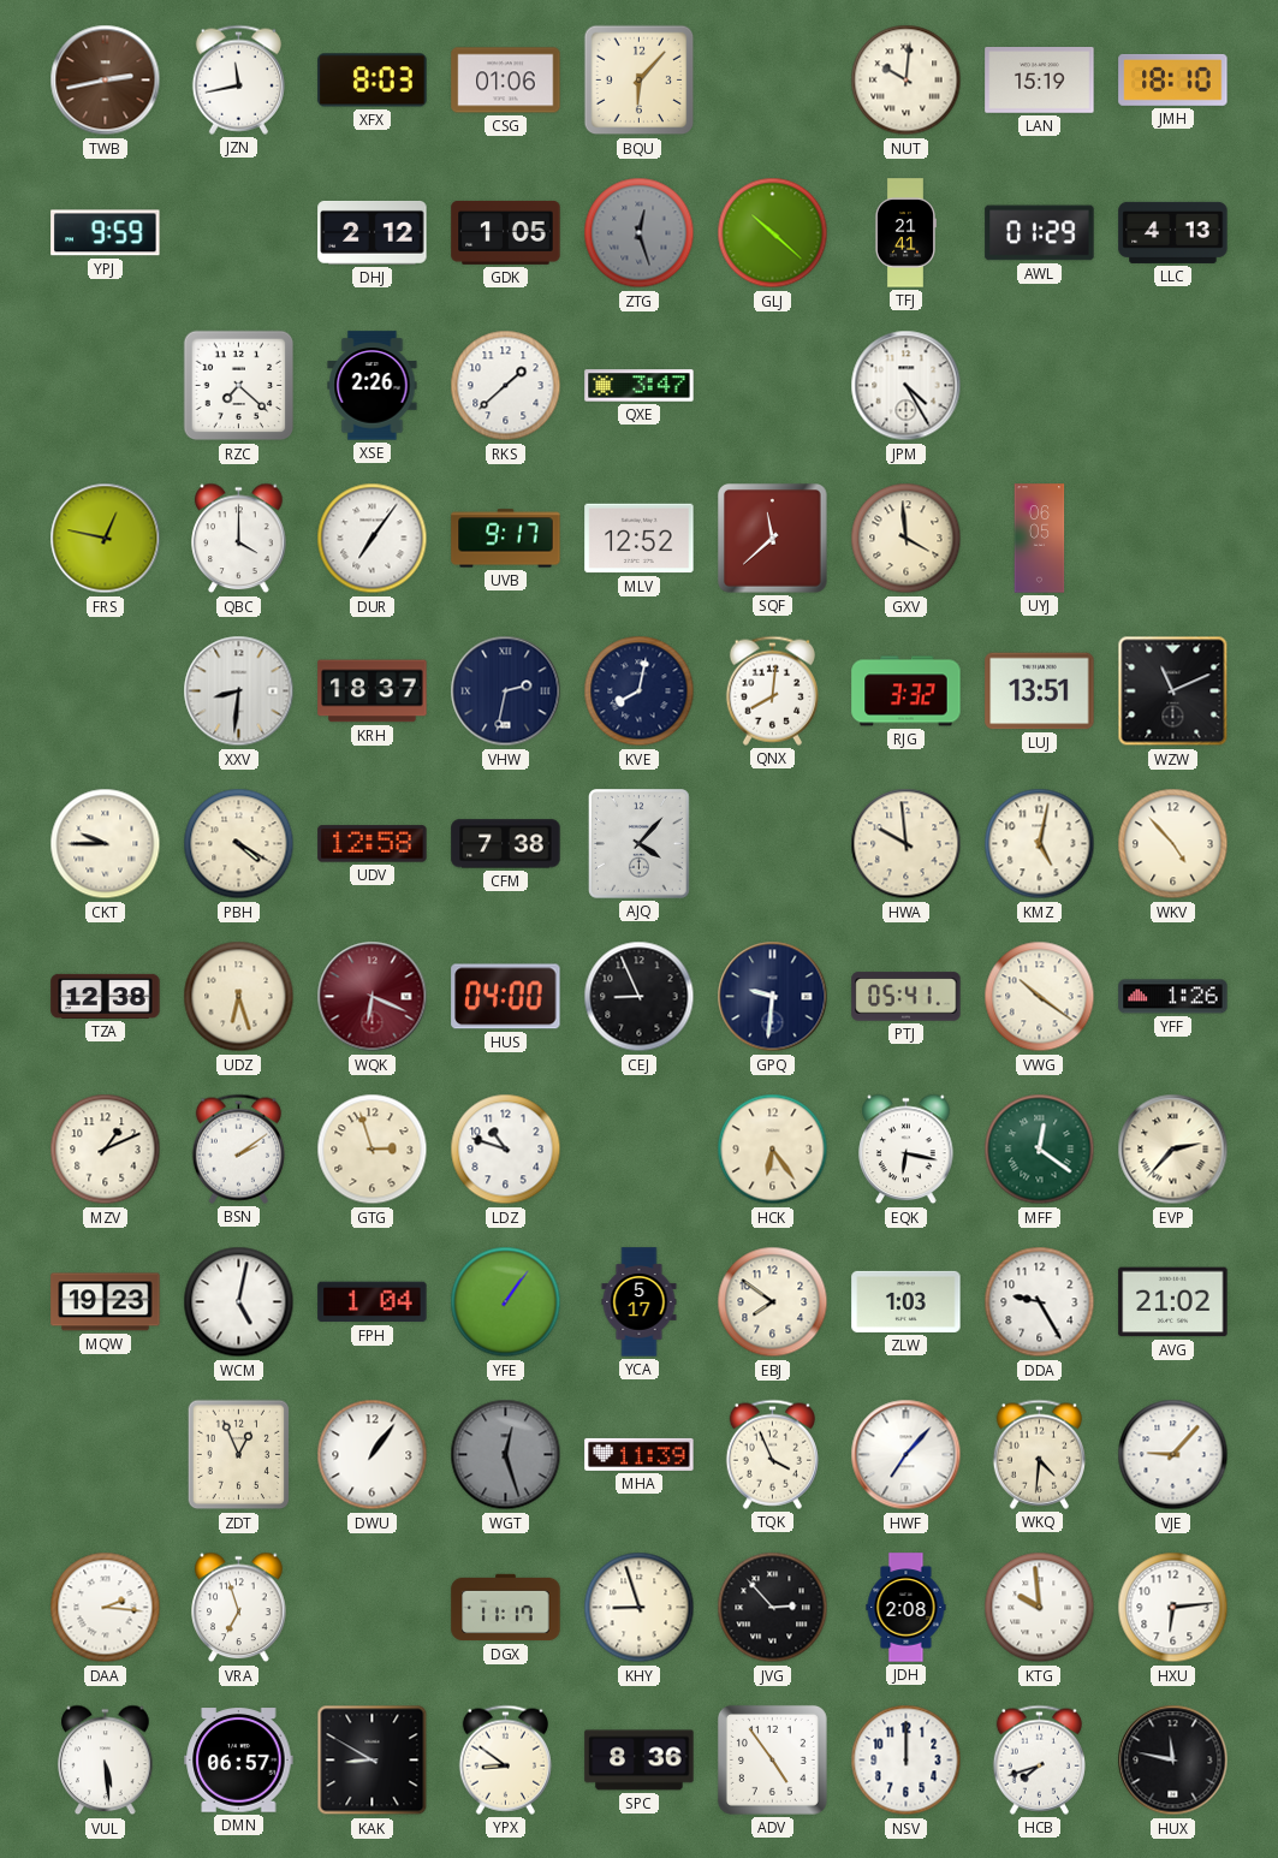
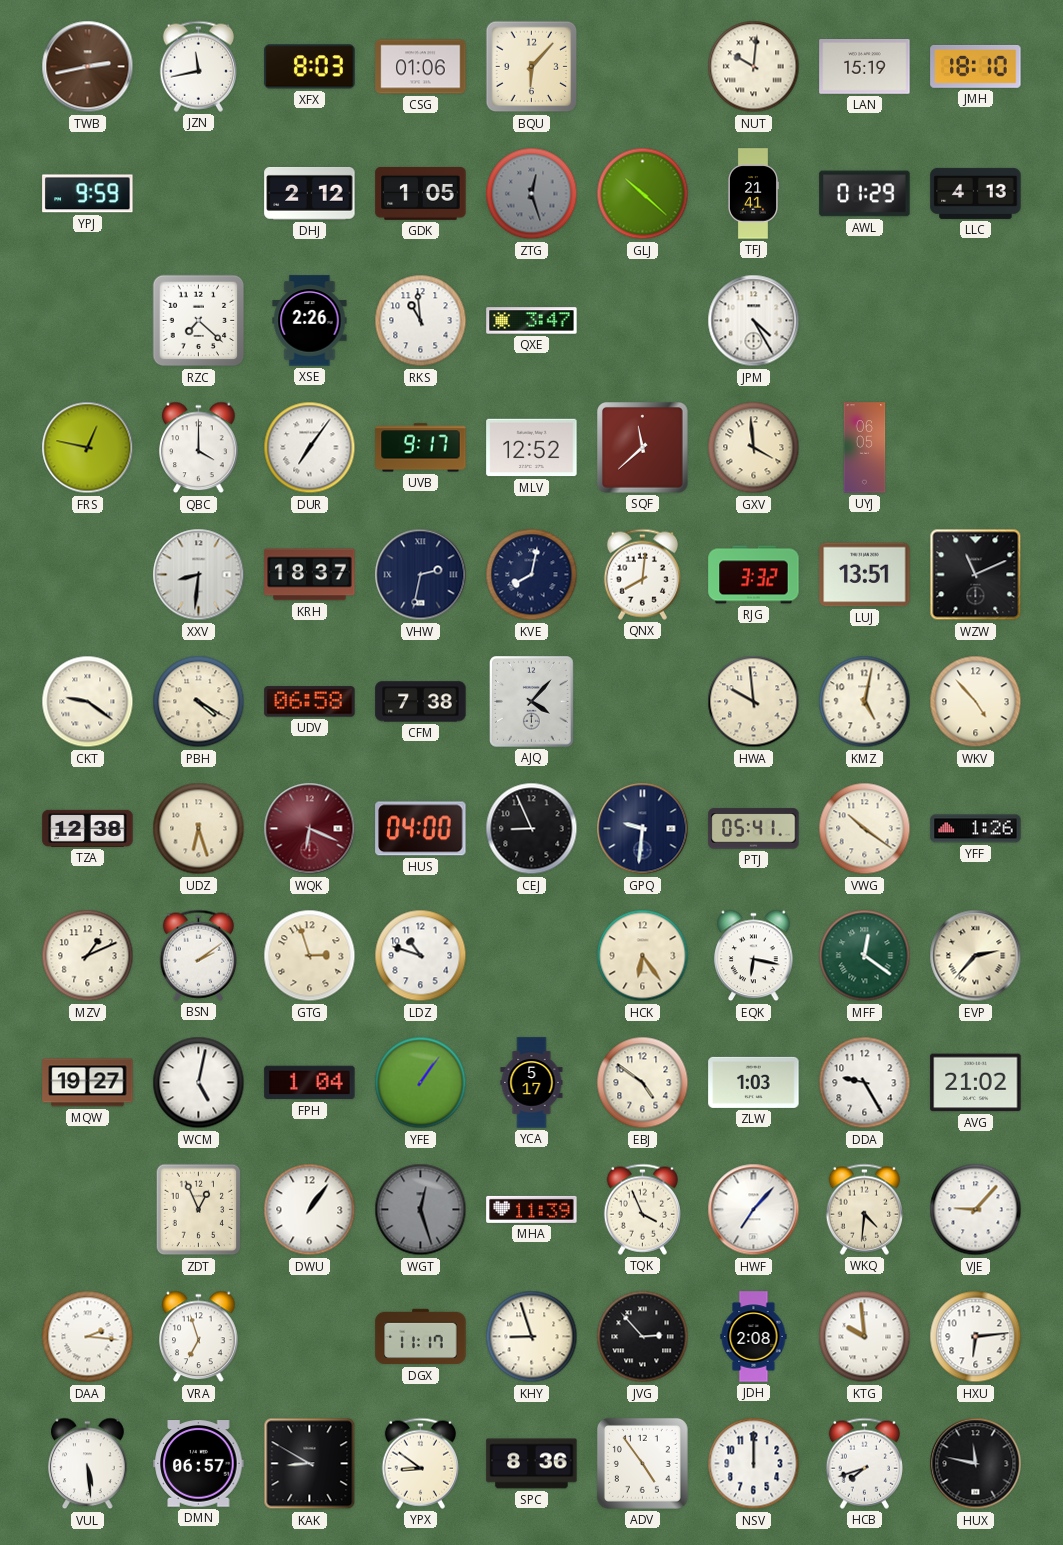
RKS: 1:38 -> 10:59 (421, 321)
CKT: 9:45 -> 9:21 (88, 702)
UDV: 12:58 -> 06:58 (310, 702)
MQW: 19:23 -> 19:27 (88, 1083)
EBJ: 7:51 -> 4:51 (643, 1083)
